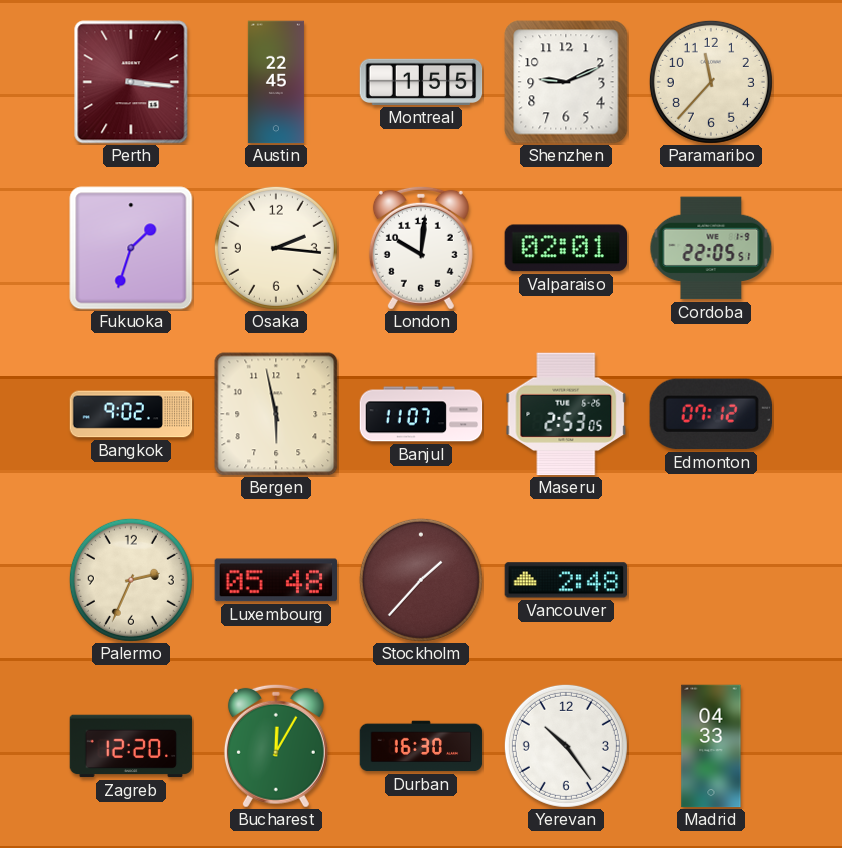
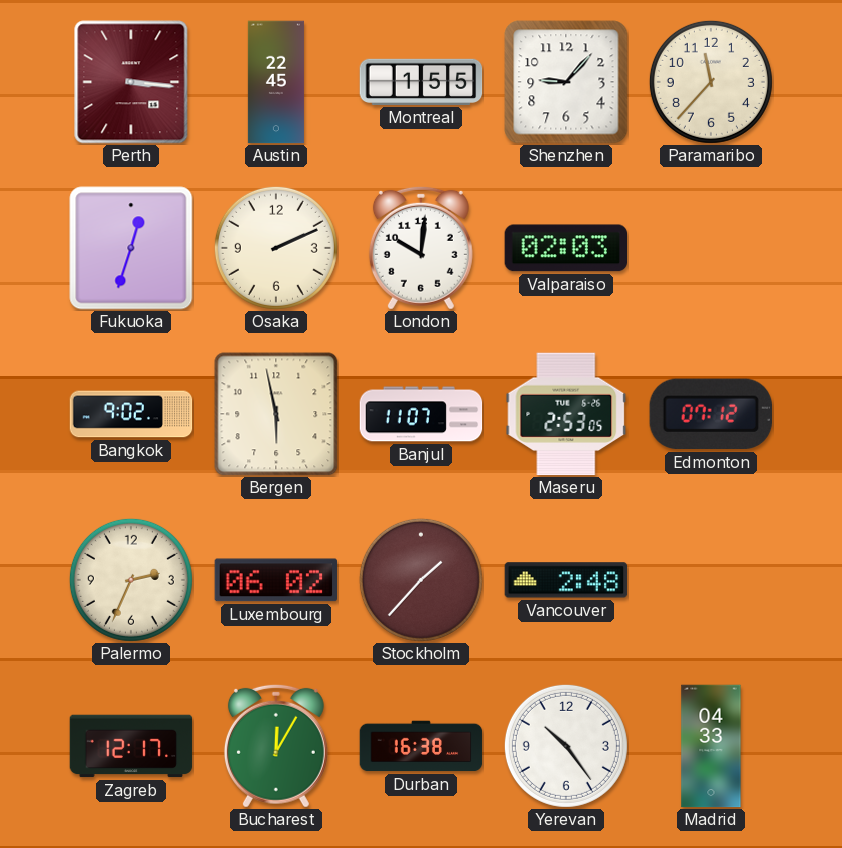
Shenzhen: 9:11 -> 9:07 (566, 82)
Fukuoka: 1:33 -> 12:33 (131, 248)
Osaka: 2:16 -> 2:11 (276, 248)
Valparaiso: 02:01 -> 02:03 (565, 248)
Cordoba: 22:05 -> none (711, 248)
Luxembourg: 05:48 -> 06:02 (275, 580)
Zagreb: 12:20 -> 12:17 (131, 746)
Durban: 16:30 -> 16:38 (421, 746)
